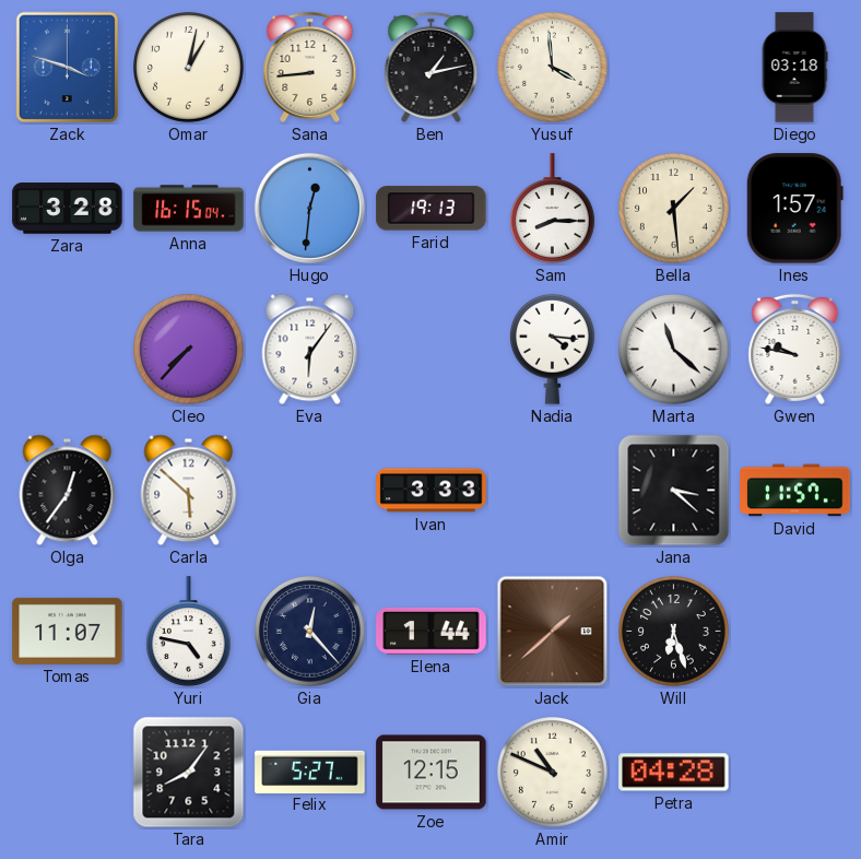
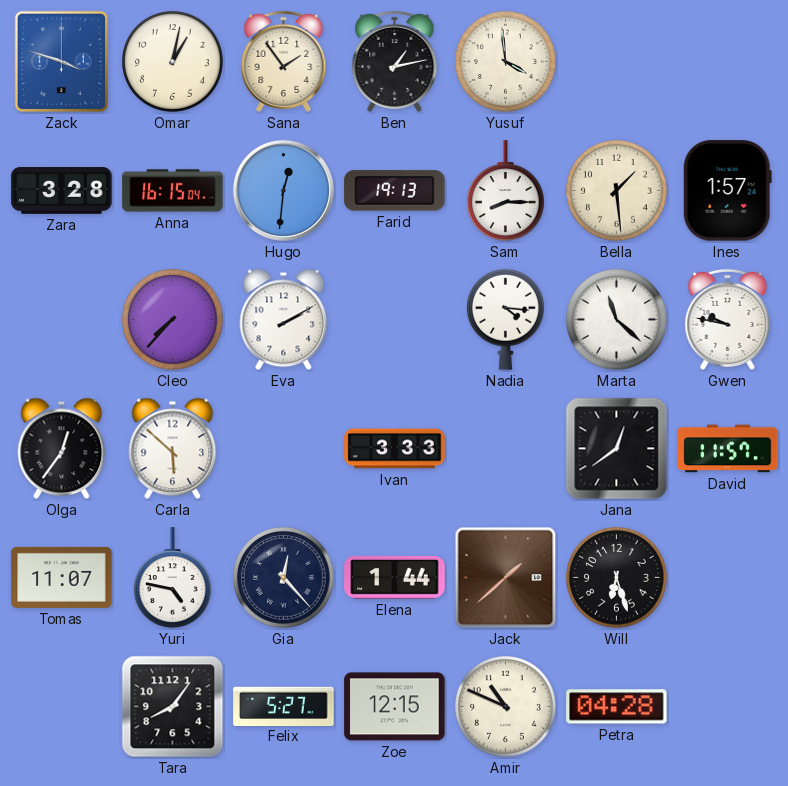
Sana: 8:44 -> 1:54 (284, 61)
Diego: 03:18 -> none (794, 68)
Eva: 6:06 -> 2:10 (284, 320)
Jana: 3:22 -> 12:39 (617, 449)
